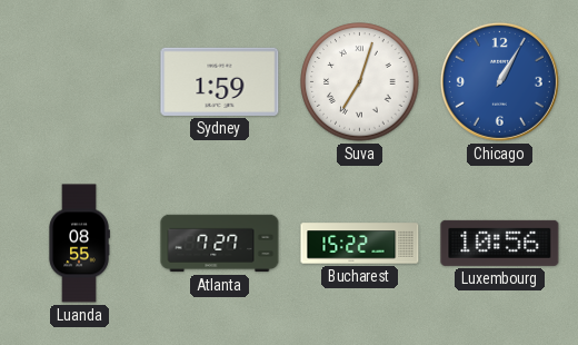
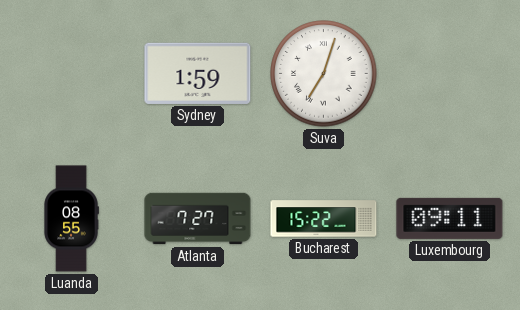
Chicago: 1:05 -> none (499, 81)
Luxembourg: 10:56 -> 09:11 (450, 218)
